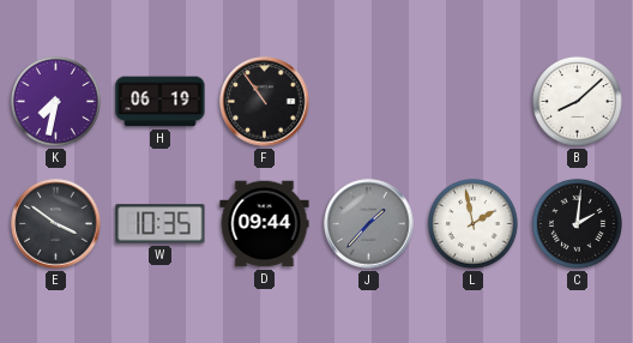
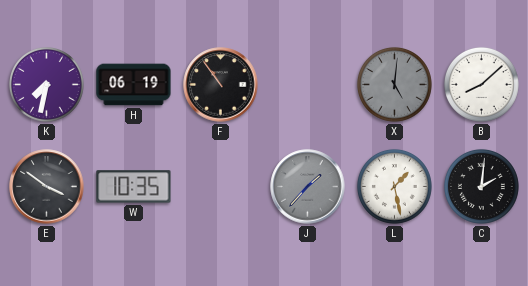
X: none -> 5:01 (394, 84)
D: 09:44 -> none (265, 224)
L: 1:58 -> 1:28 (394, 186)
